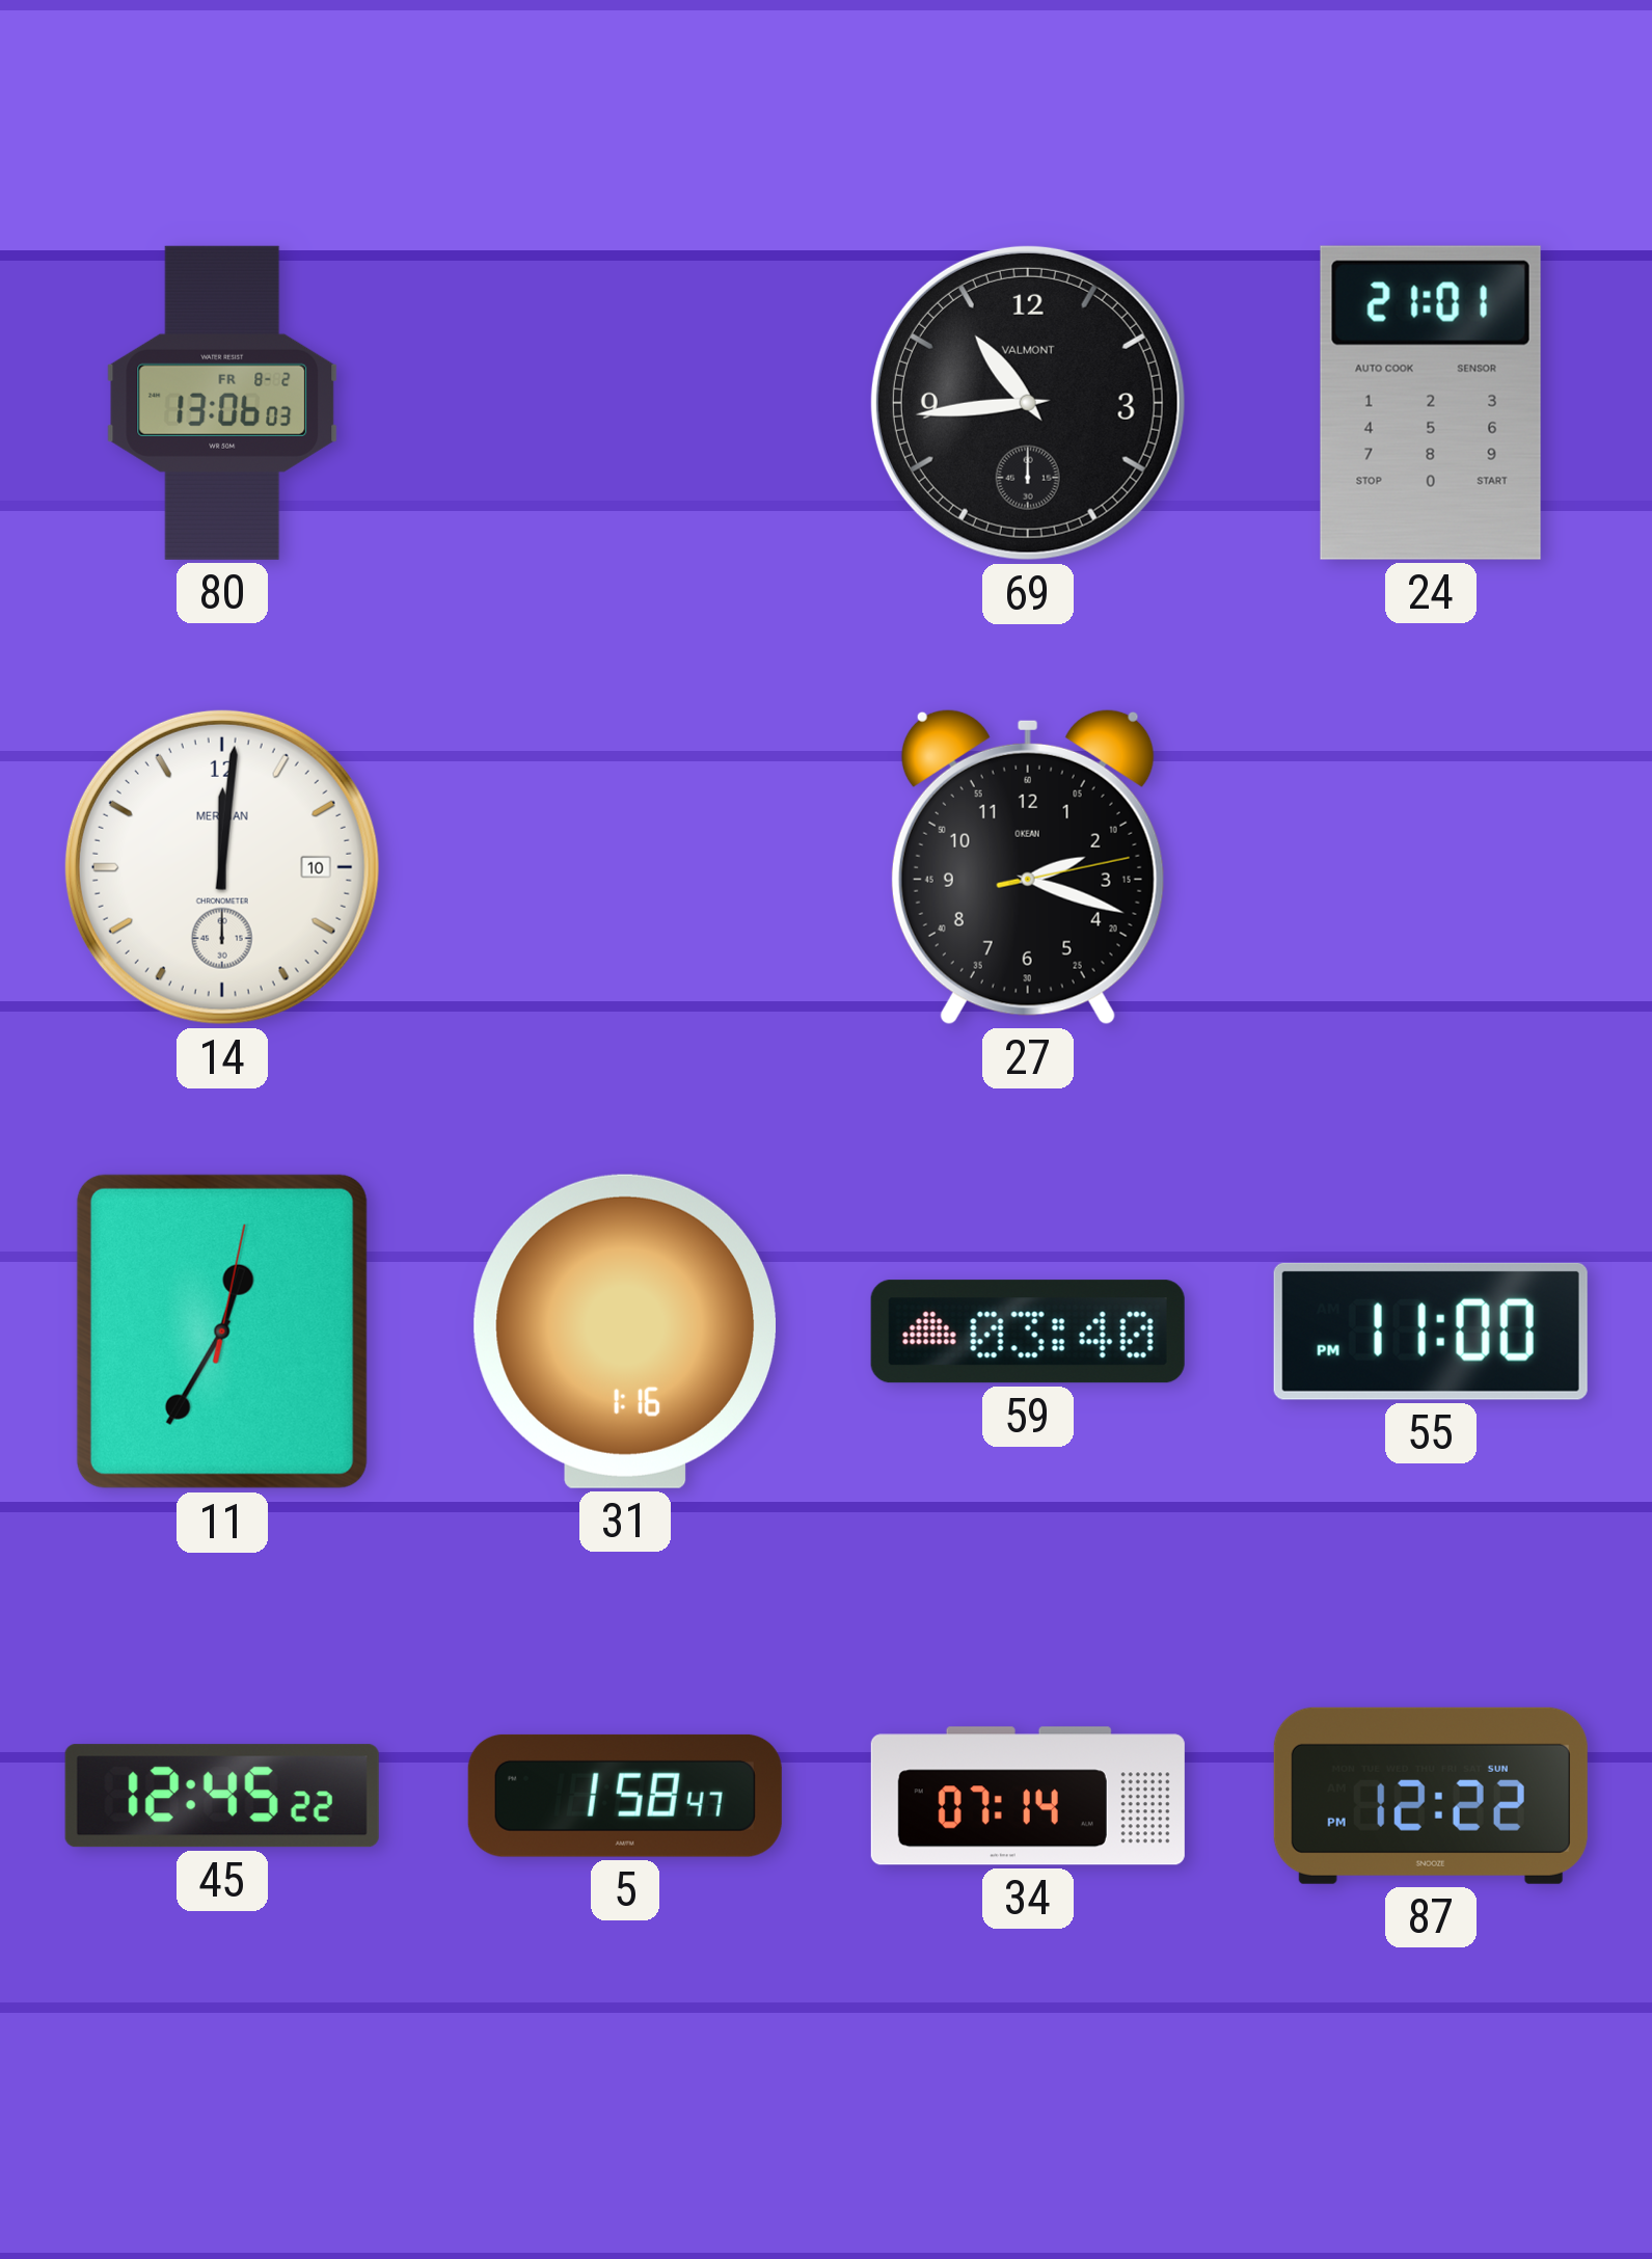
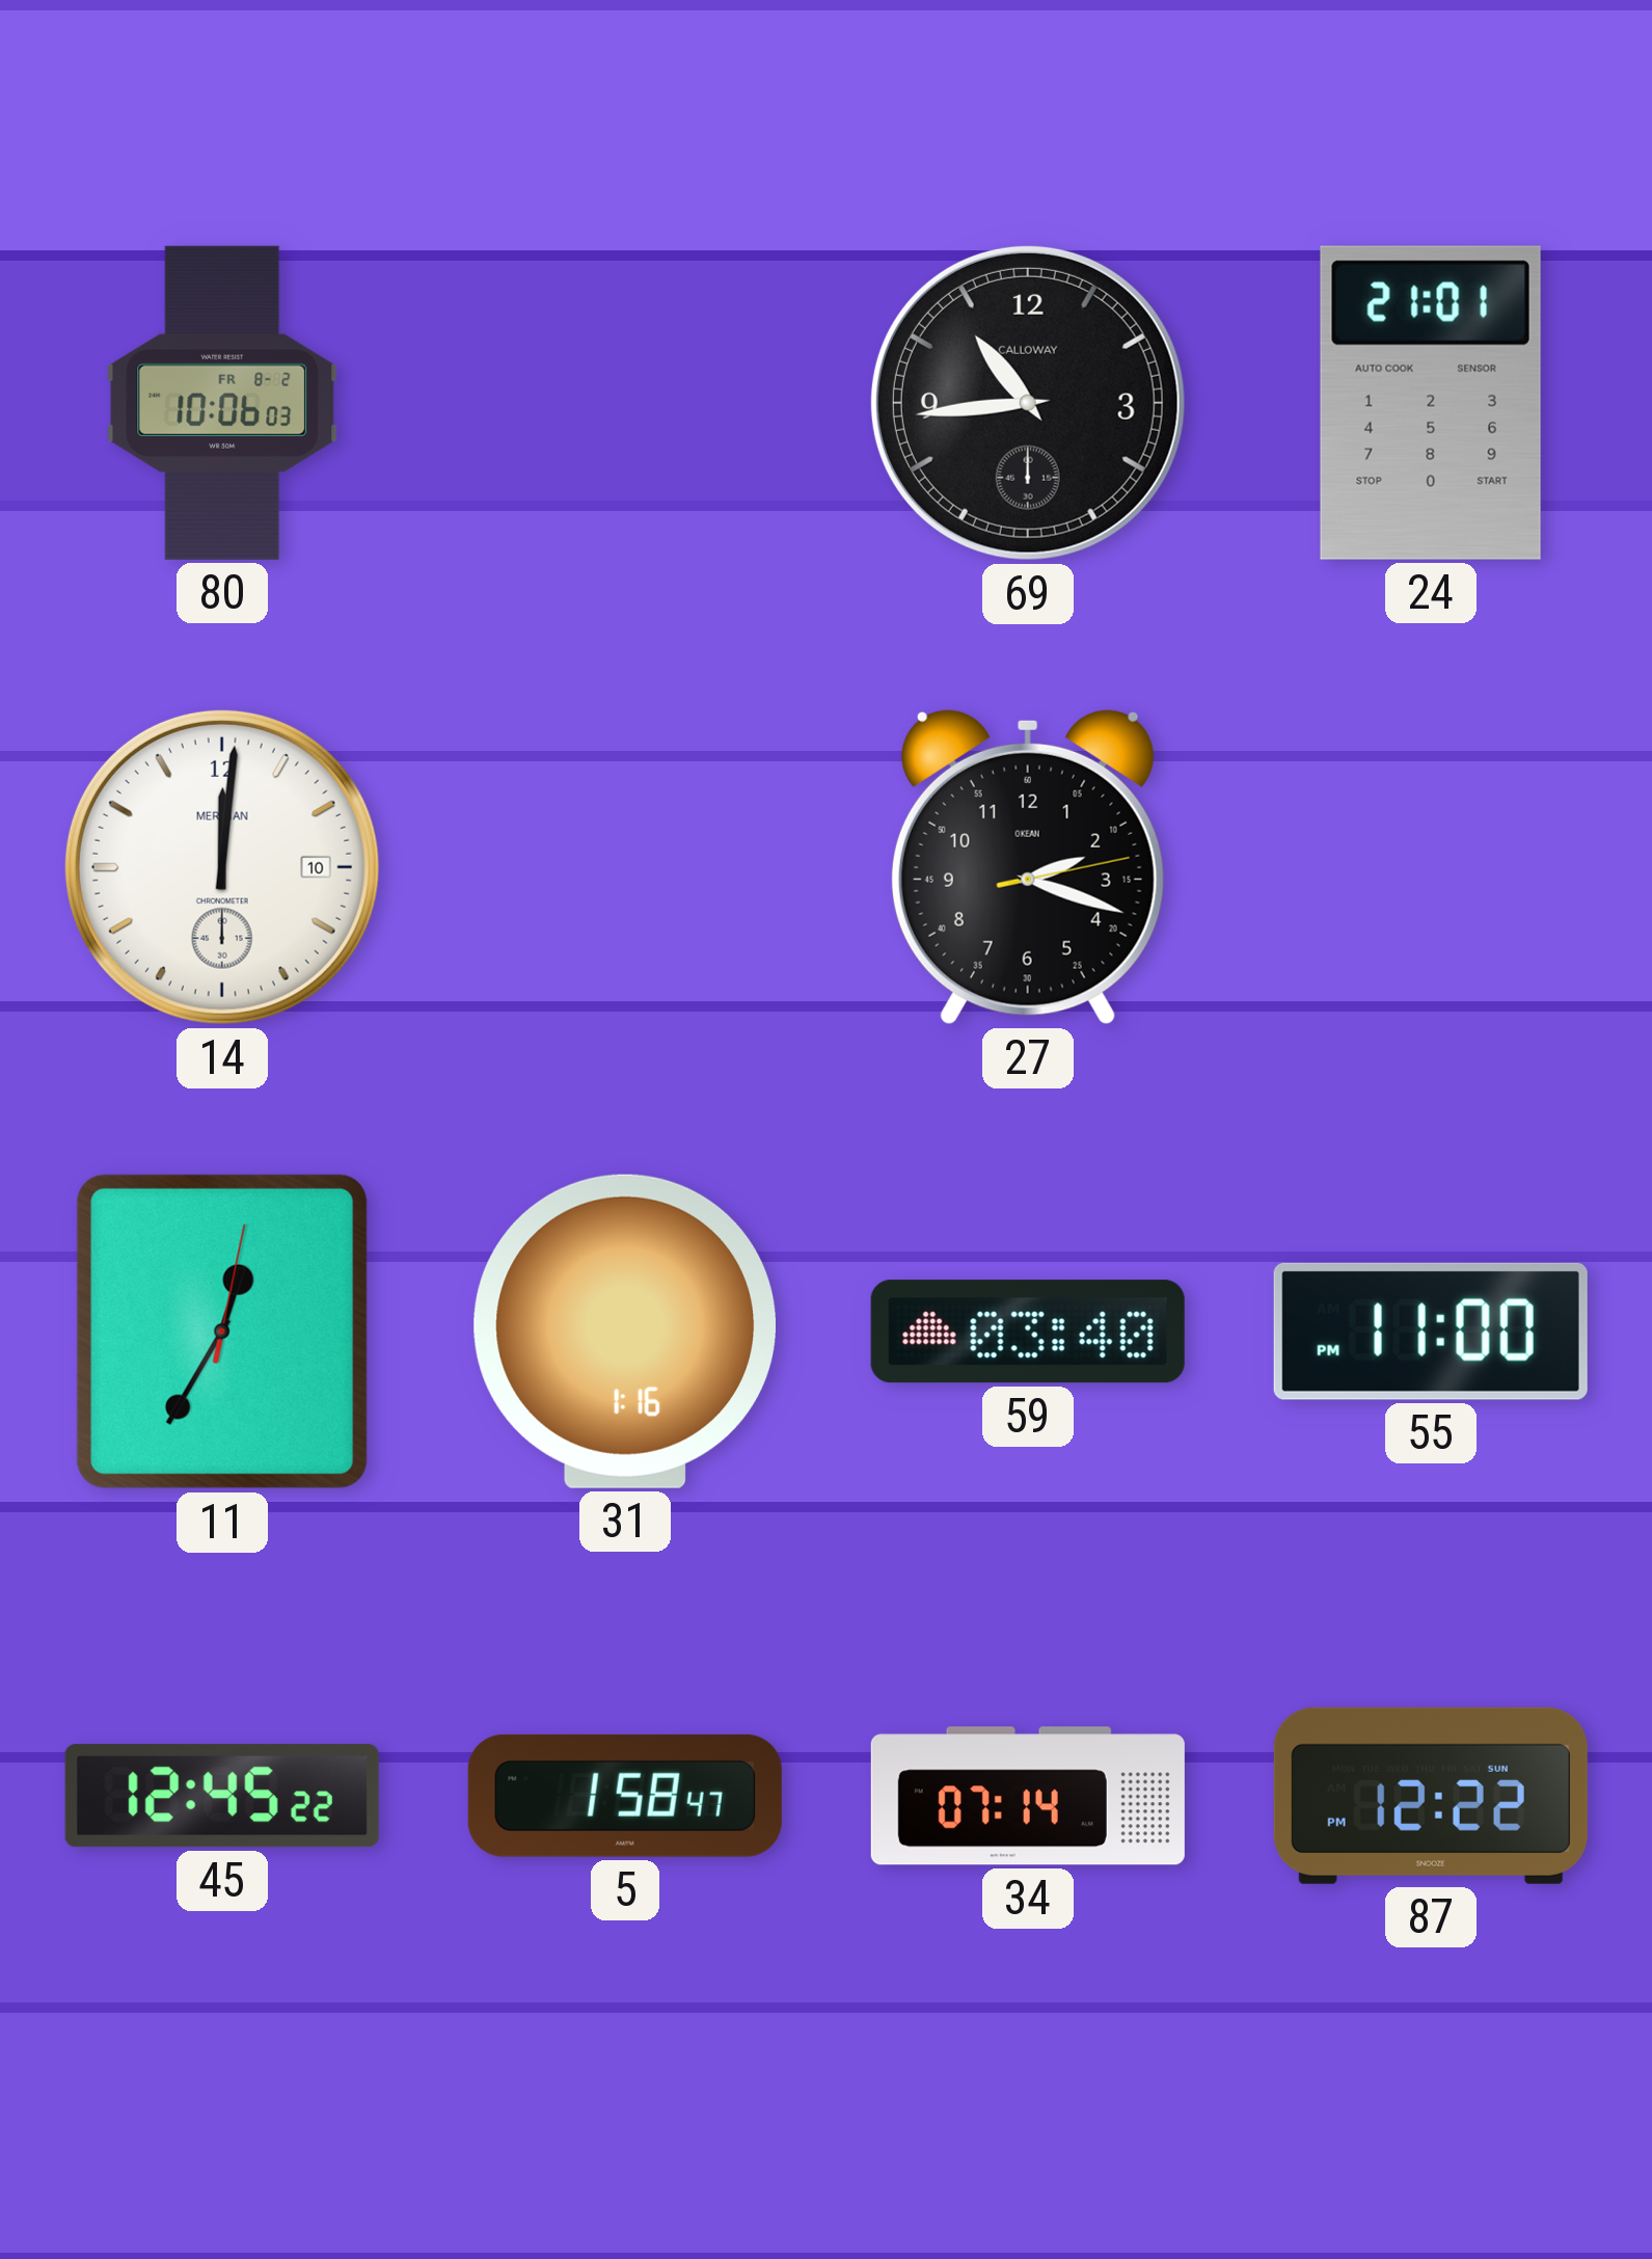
80: 13:06 -> 10:06 (222, 403)
69 brand: VALMONT -> CALLOWAY (1028, 403)
